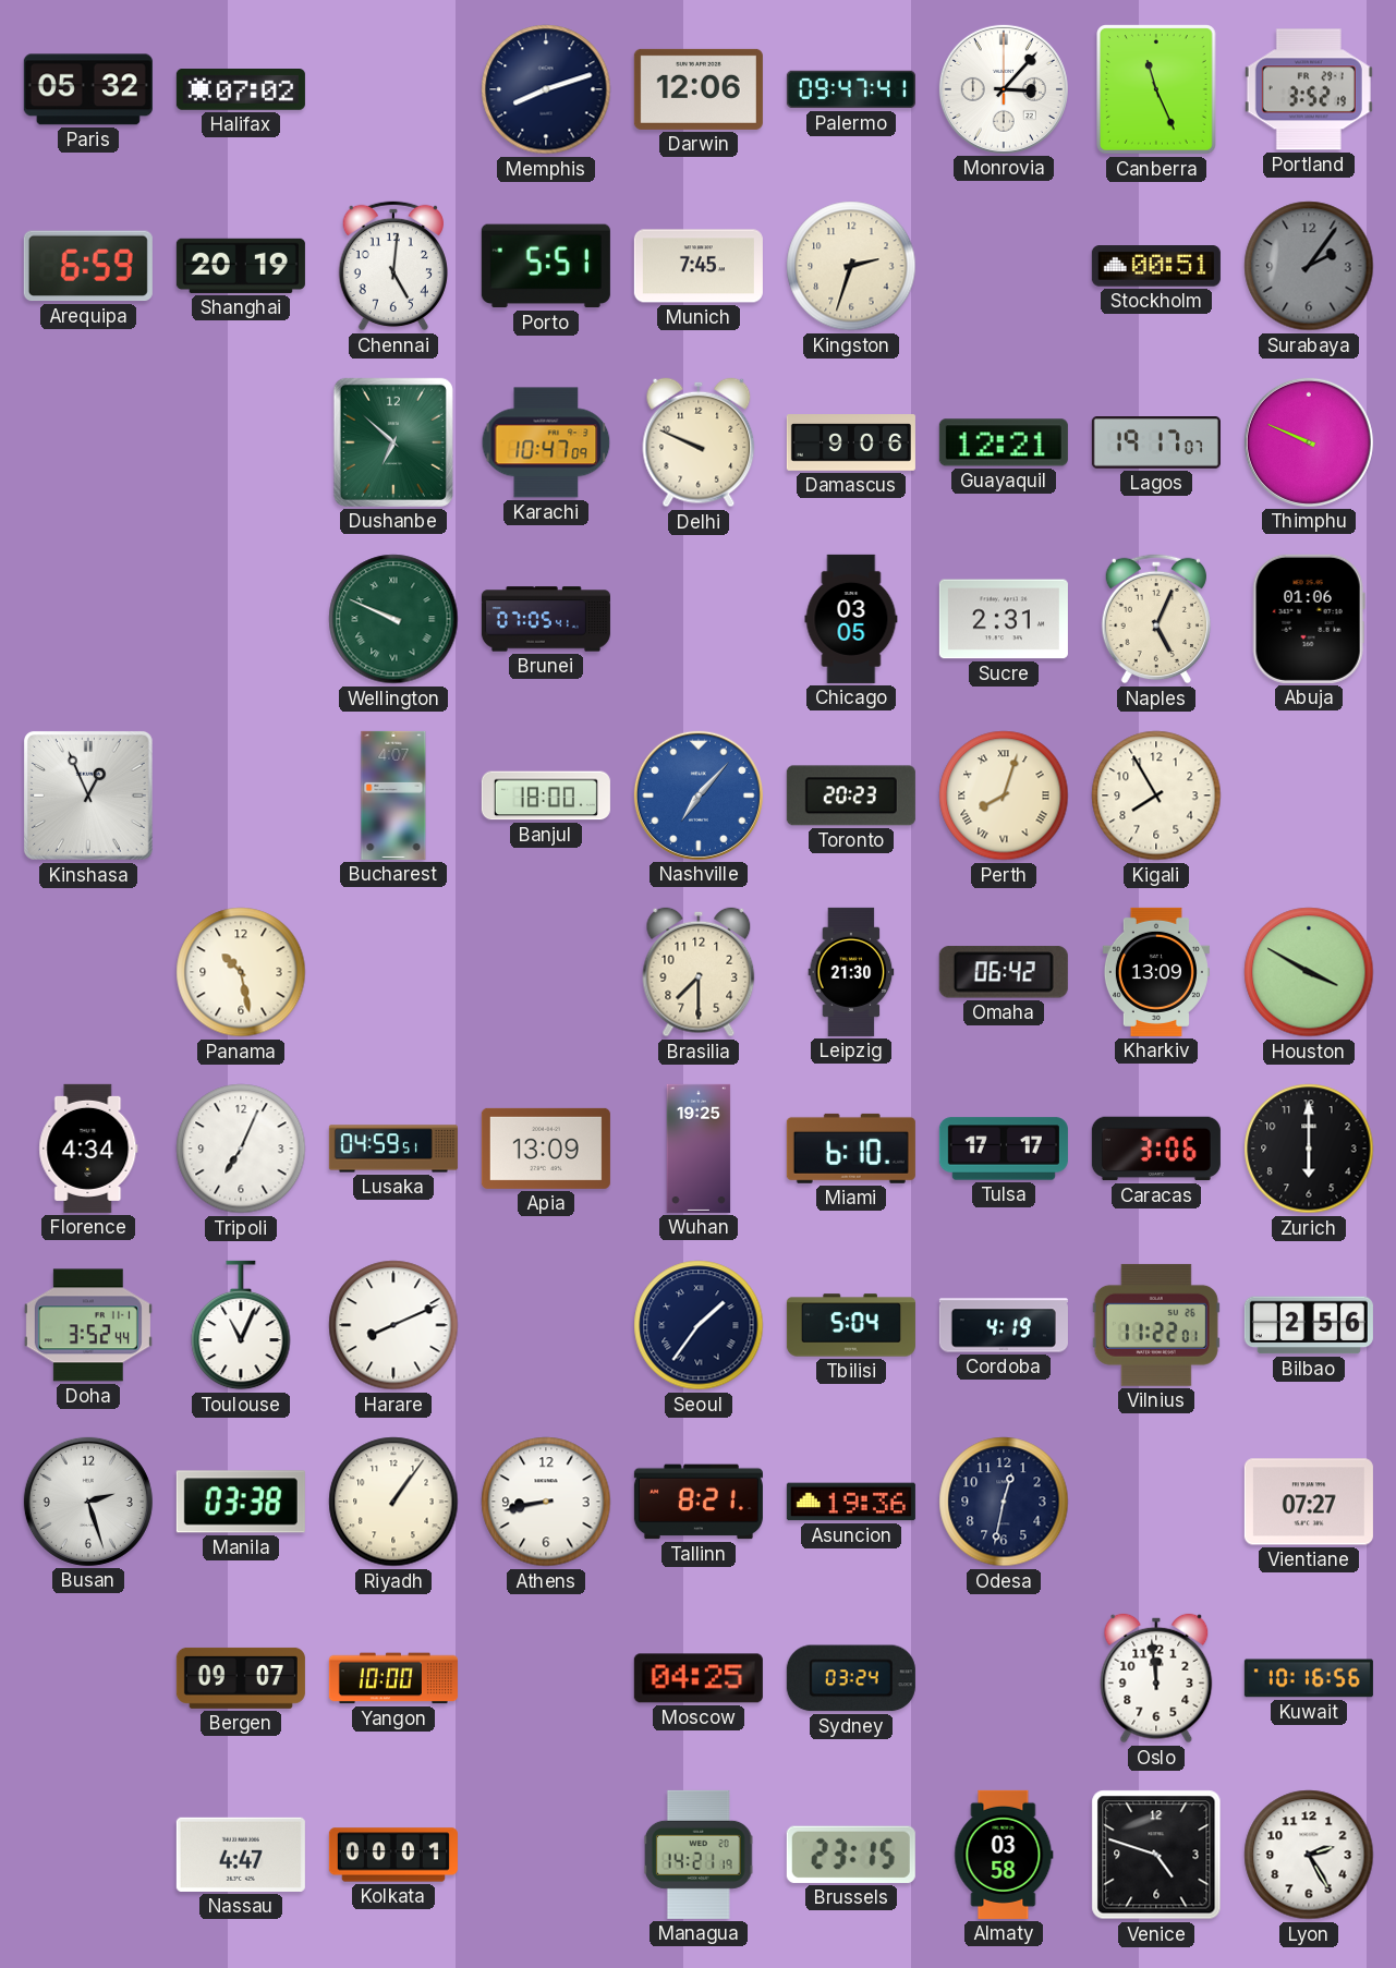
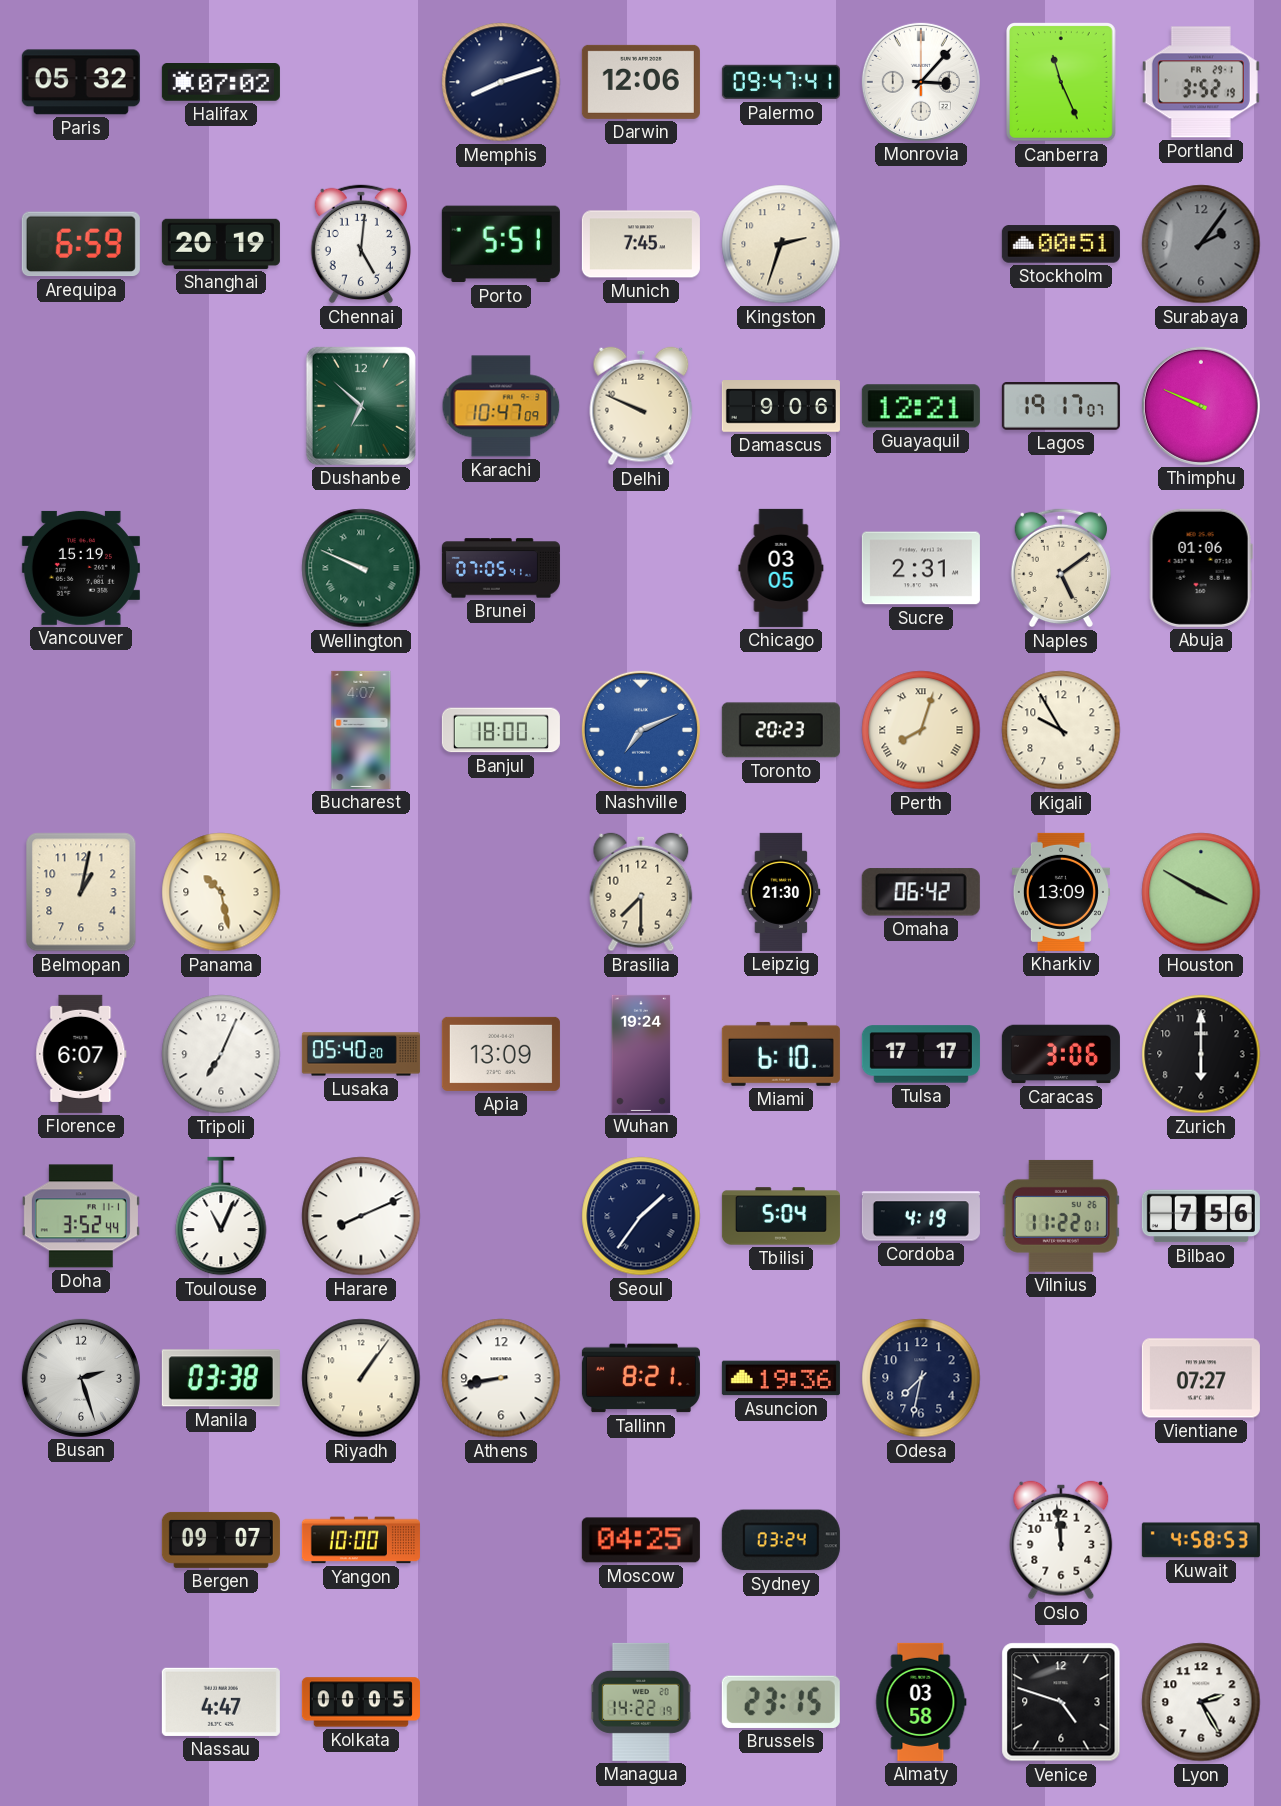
Vancouver: none -> 15:19 (81, 568)
Naples: 5:04 -> 5:09 (1061, 568)
Kinshasa: 12:56 -> none (88, 795)
Nashville: 7:07 -> 7:11 (641, 730)
Kigali: 7:55 -> 9:55 (1061, 730)
Belmopan: none -> 1:02 (81, 892)
Florence: 4:34 -> 6:07 (81, 1054)
Lusaka: 04:59 -> 05:40 (361, 1054)
Wuhan: 19:25 -> 19:24 (641, 1054)
Bilbao: 2:56 -> 7:56 (1201, 1216)
Odesa: 12:32 -> 7:32 (921, 1378)
Kuwait: 10:16 -> 4:58 (1201, 1540)
Kolkata: 00:01 -> 00:05 (361, 1702)
Managua: 14:21 -> 14:22 (641, 1702)
